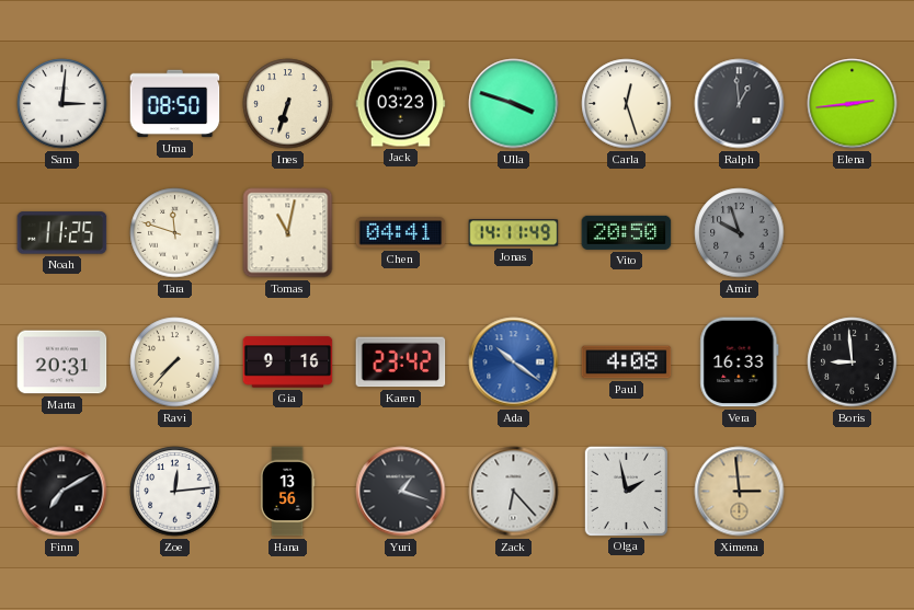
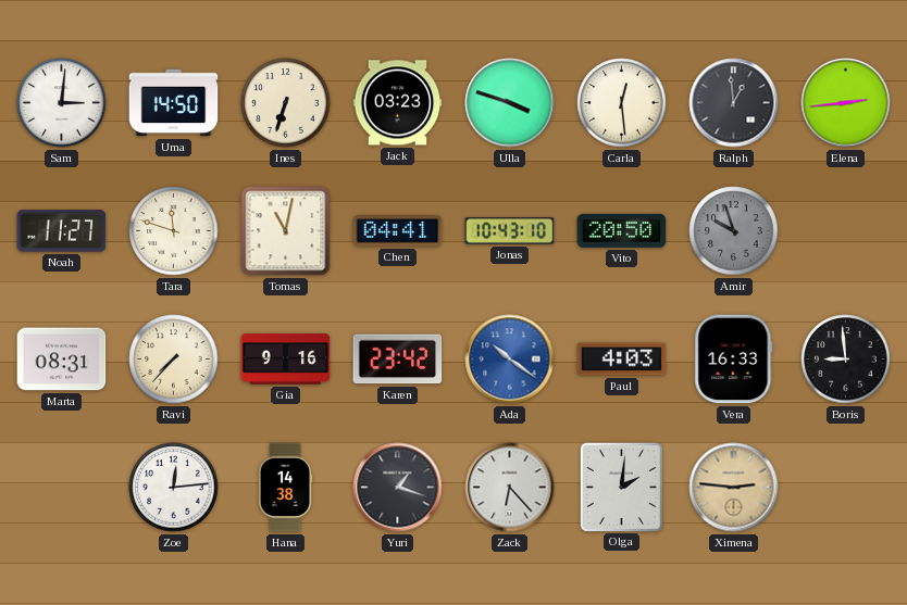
Uma: 08:50 -> 14:50 (174, 103)
Carla: 12:27 -> 12:29 (622, 103)
Noah: 11:25 -> 11:27 (62, 231)
Jonas: 14:11 -> 10:43 (510, 231)
Marta: 20:31 -> 08:31 (62, 360)
Paul: 4:08 -> 4:03 (622, 360)
Finn: 7:10 -> none (62, 492)
Hana: 13:56 -> 14:38 (285, 488)
Olga: 1:58 -> 2:01 (621, 487)
Ximena: 2:59 -> 2:46 (734, 488)
